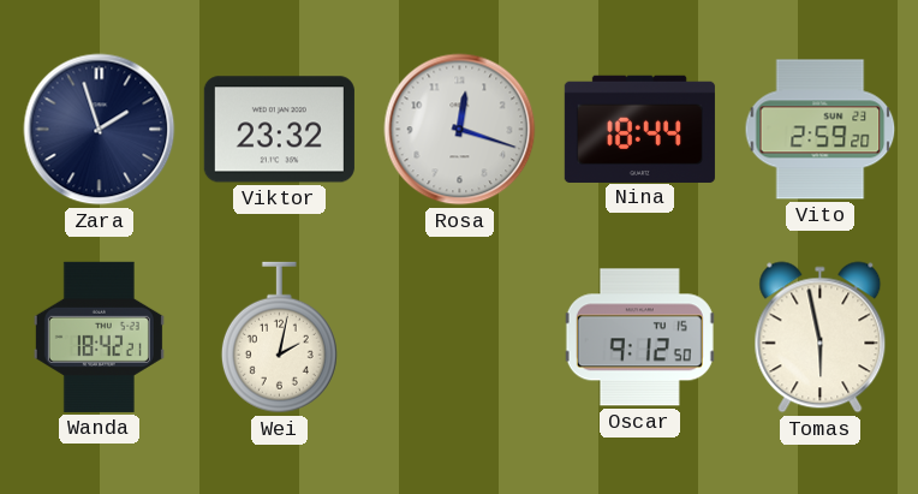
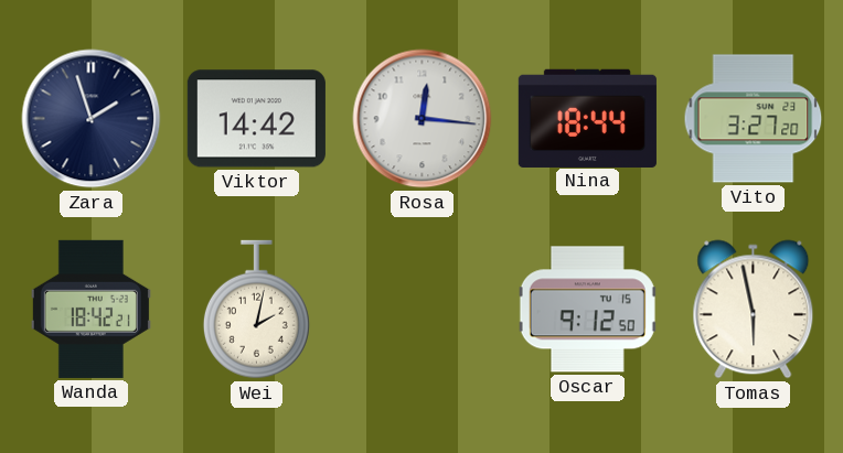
Viktor: 23:32 -> 14:42 (256, 119)
Rosa: 12:18 -> 12:16 (423, 119)
Vito: 2:59 -> 3:27 (754, 119)
